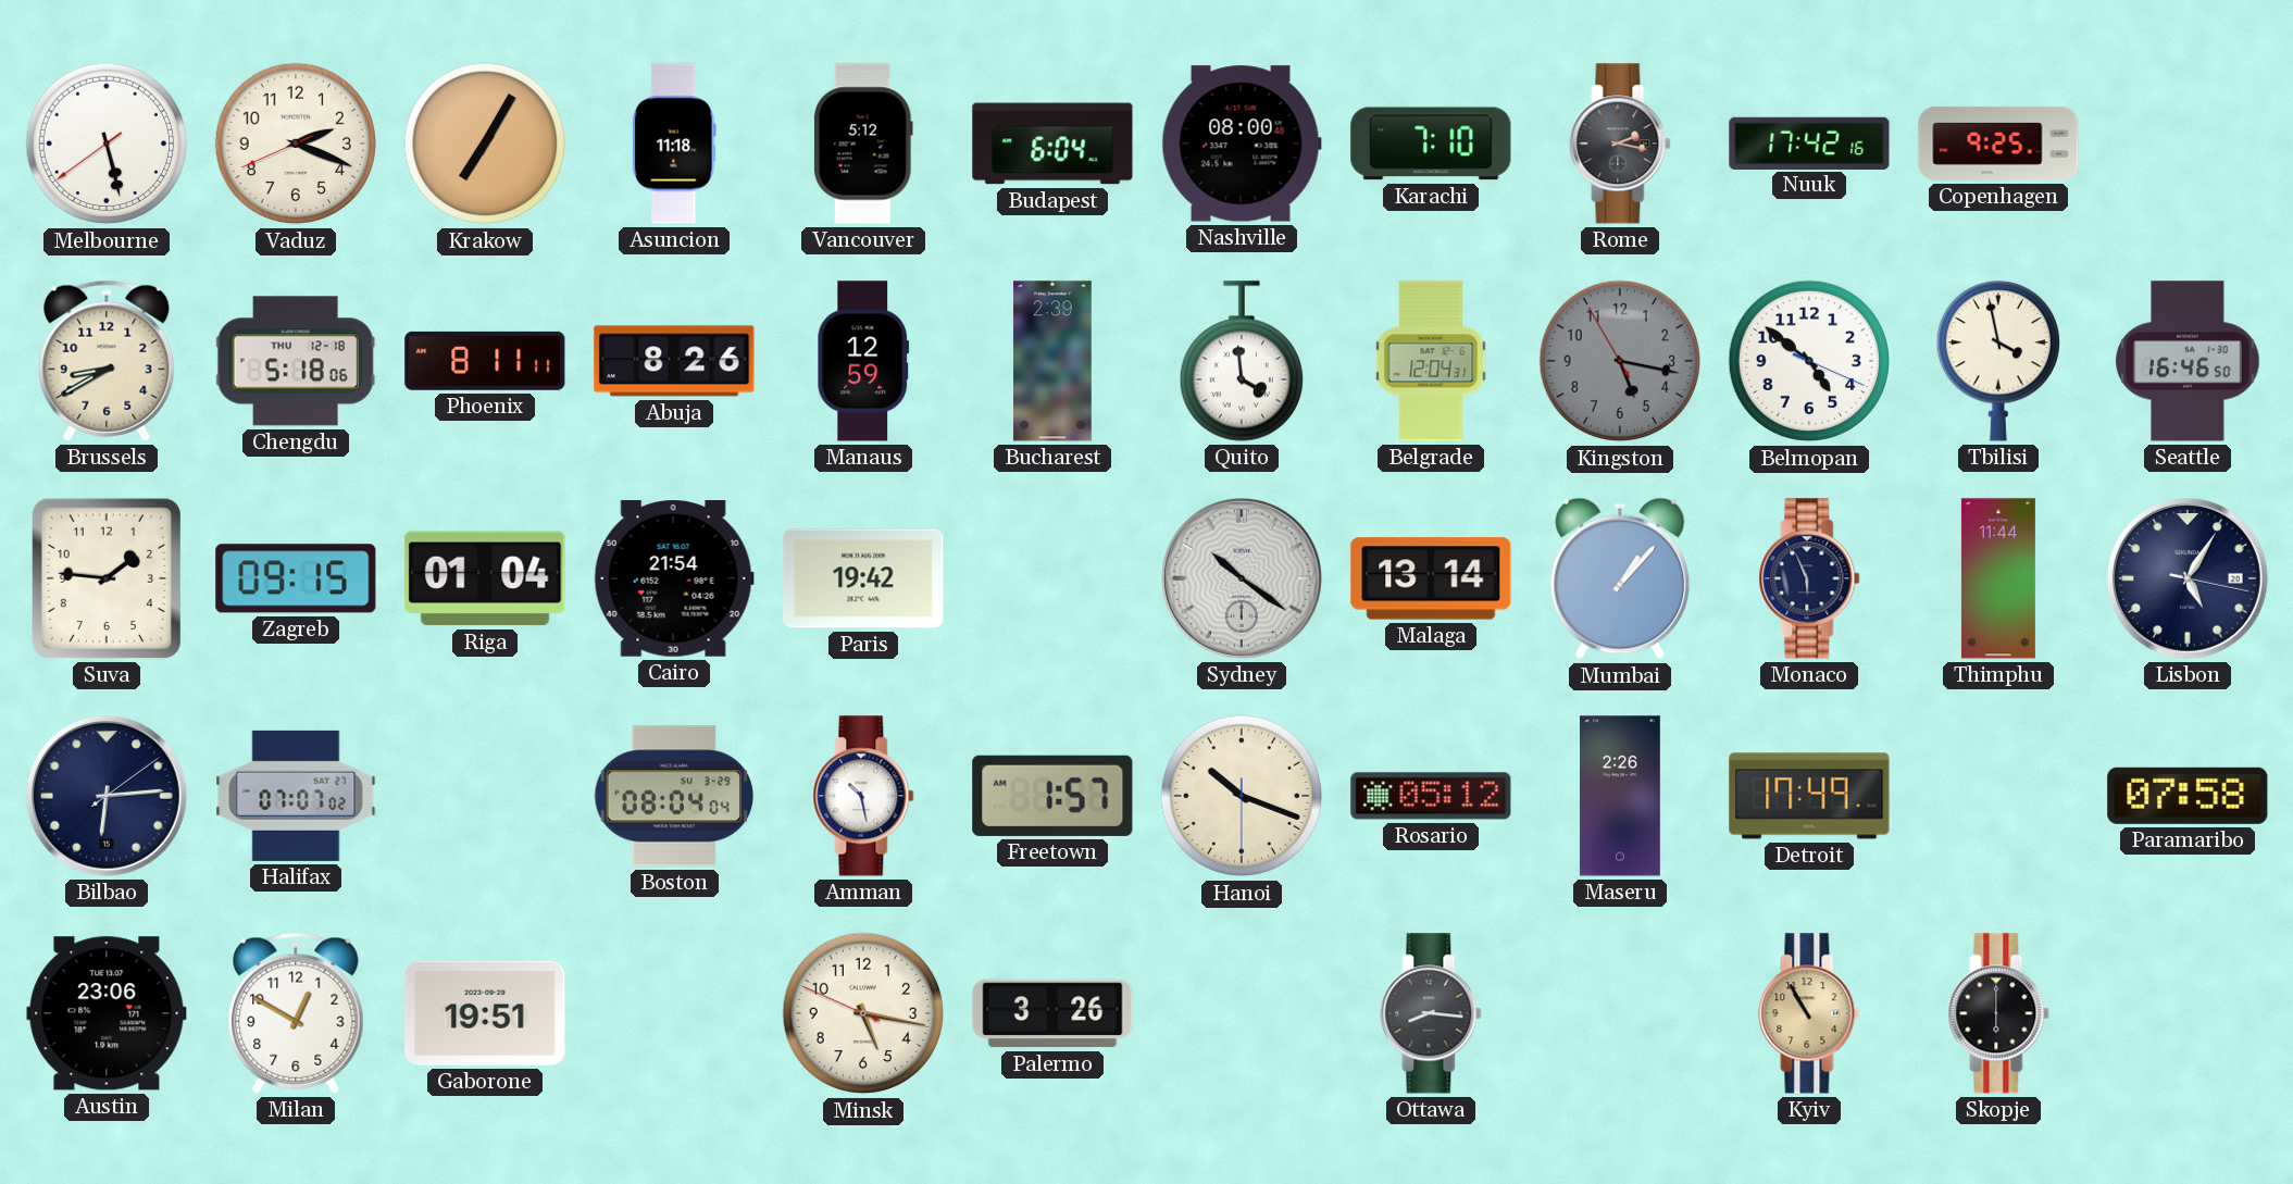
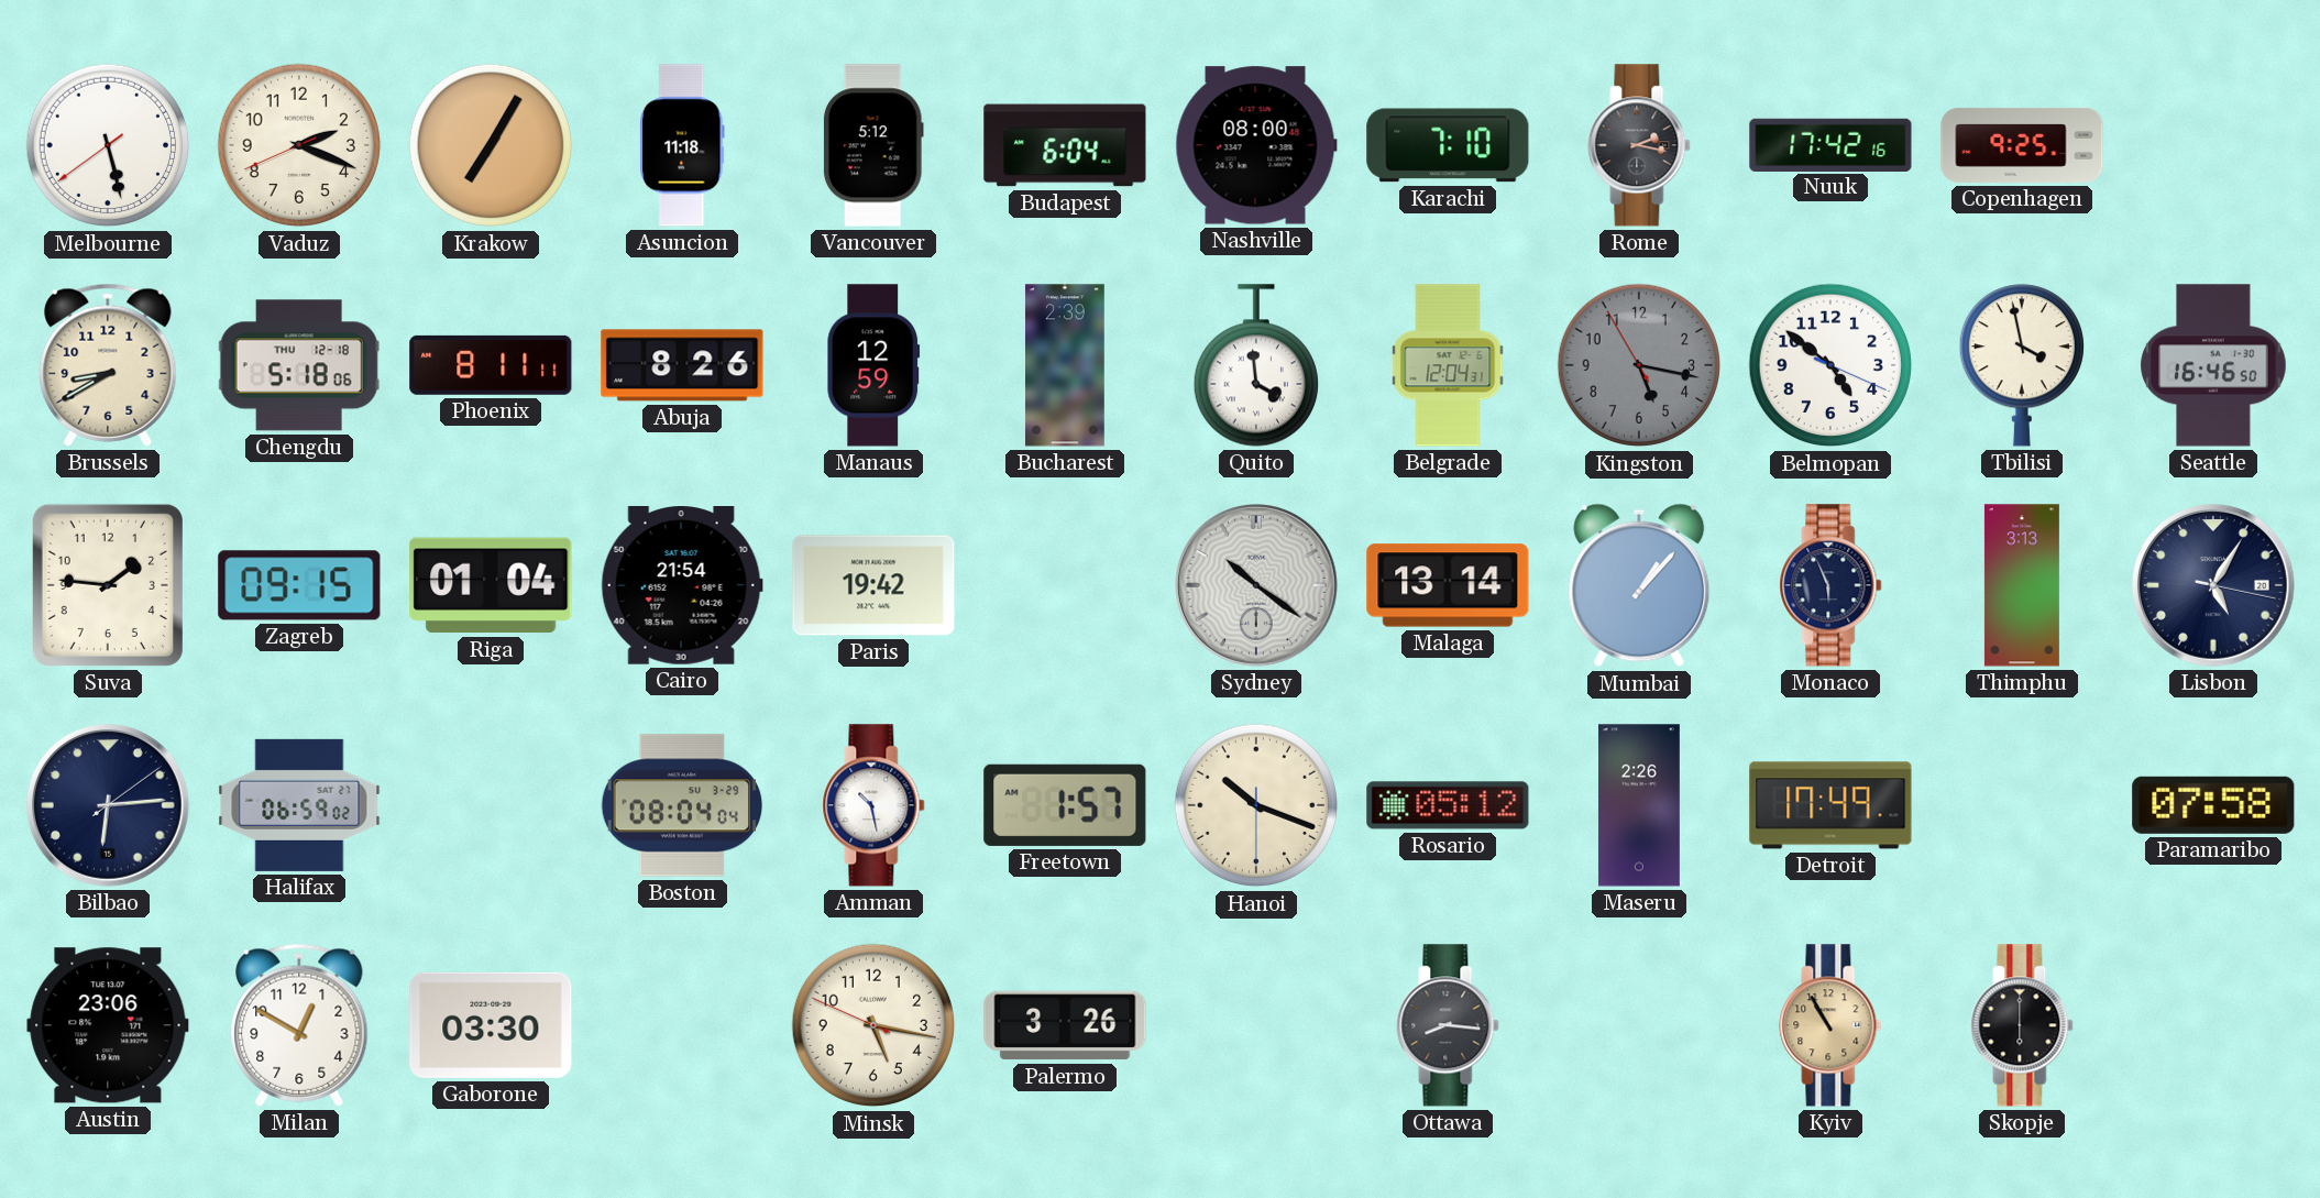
Thimphu: 11:44 -> 3:13 (2022, 585)
Halifax: 07:07 -> 06:59 (299, 805)
Gaborone: 19:51 -> 03:30 (491, 1025)
